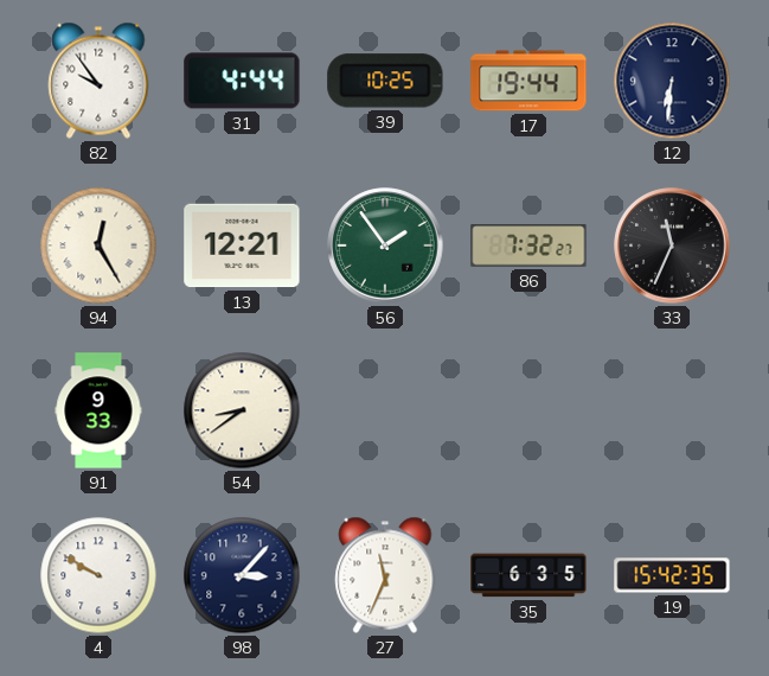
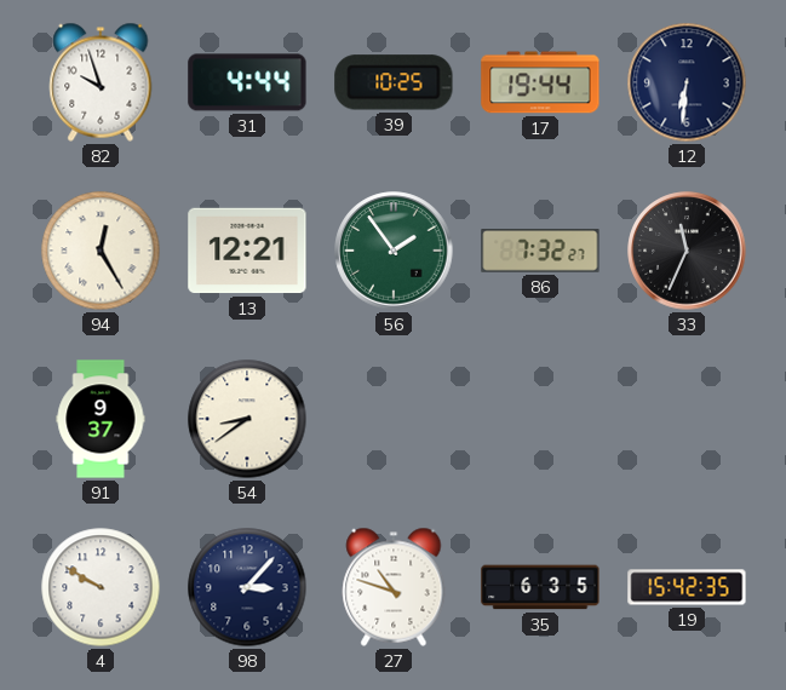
82: 9:54 -> 9:57 (101, 82)
91: 9:33 -> 9:37 (101, 419)
27: 11:34 -> 10:48 (394, 587)
